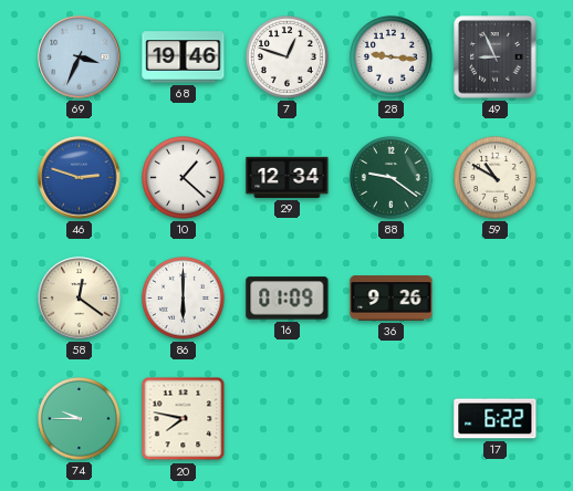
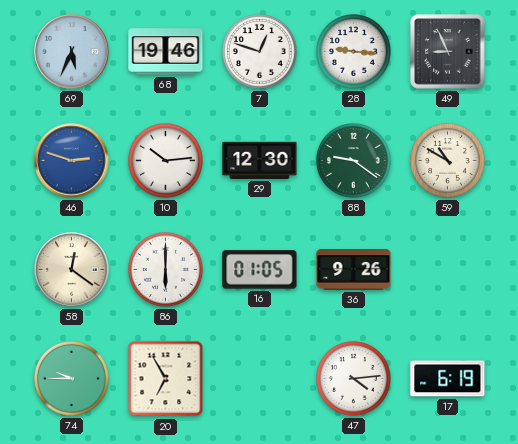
69: 3:34 -> 5:34 (72, 52)
10: 1:22 -> 10:14 (166, 161)
29: 12:34 -> 12:30 (260, 160)
16: 01:09 -> 01:05 (260, 270)
20: 7:47 -> 6:55 (166, 379)
47: none -> 4:14 (354, 379)
17: 6:22 -> 6:19 (448, 379)
